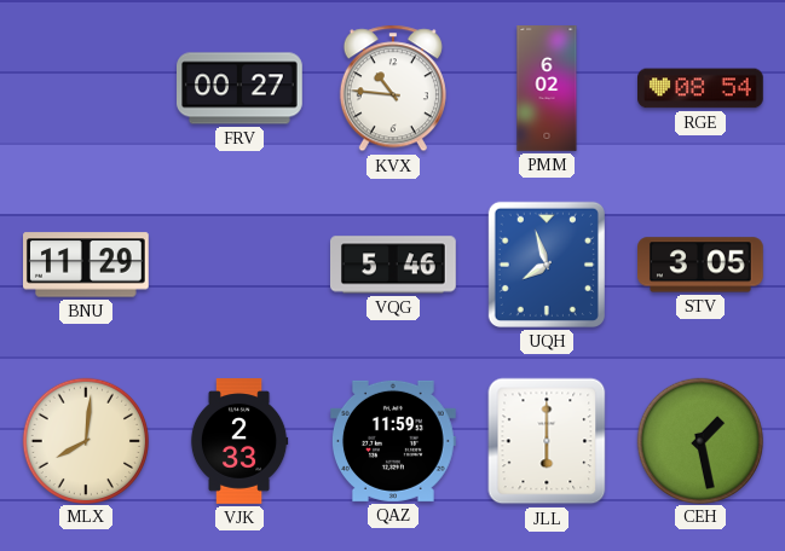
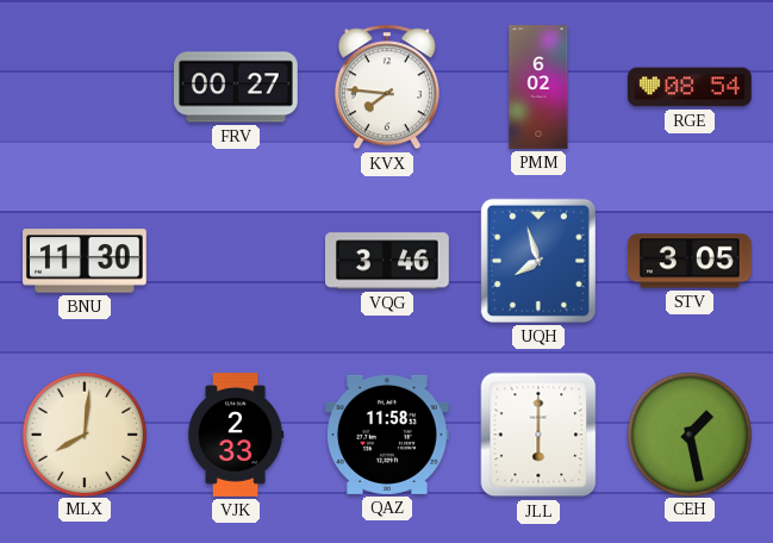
KVX: 10:46 -> 7:46 (387, 87)
BNU: 11:29 -> 11:30 (86, 261)
VQG: 5:46 -> 3:46 (388, 261)
QAZ: 11:59 -> 11:58 (388, 435)
